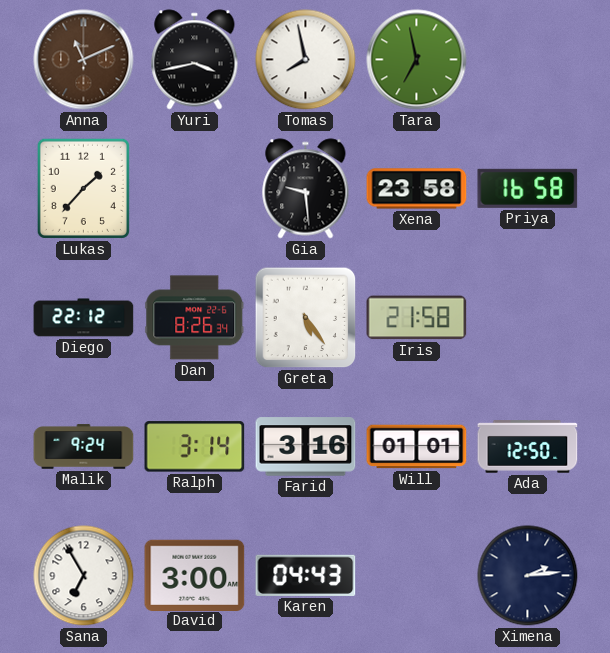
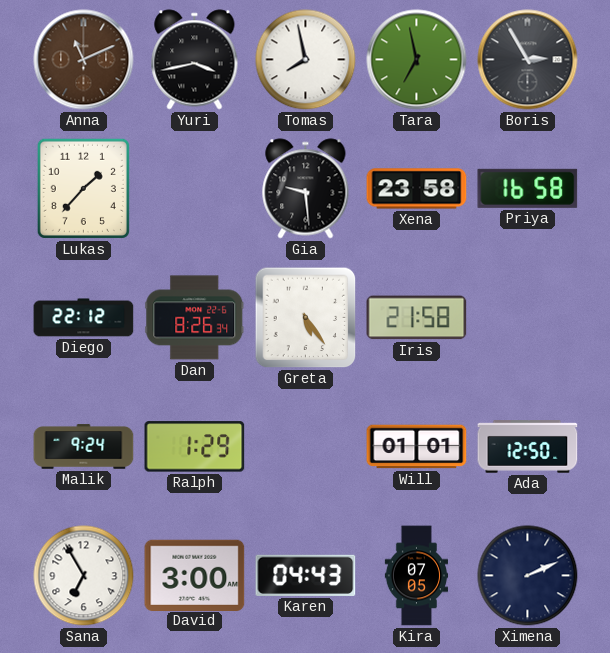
Boris: none -> 2:55 (528, 60)
Ralph: 3:14 -> 1:29 (195, 447)
Farid: 3:16 -> none (306, 447)
Kira: none -> 07:05 (416, 576)
Ximena: 2:14 -> 2:11 (528, 576)
